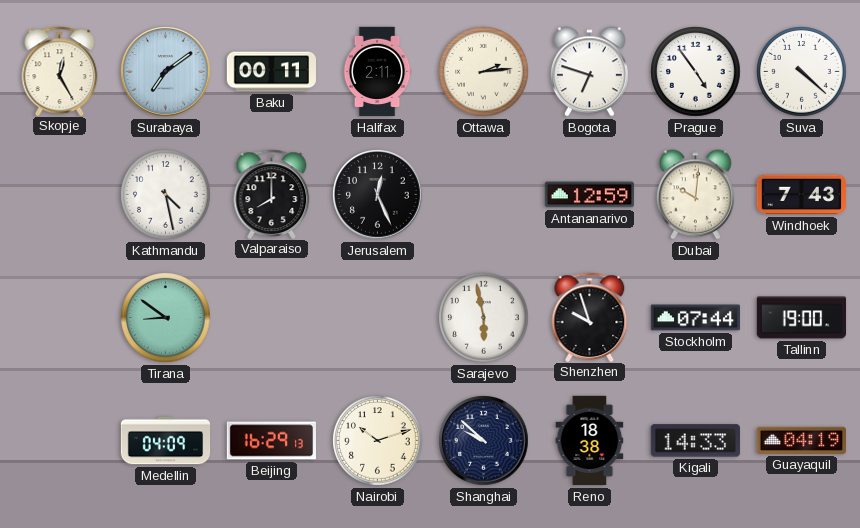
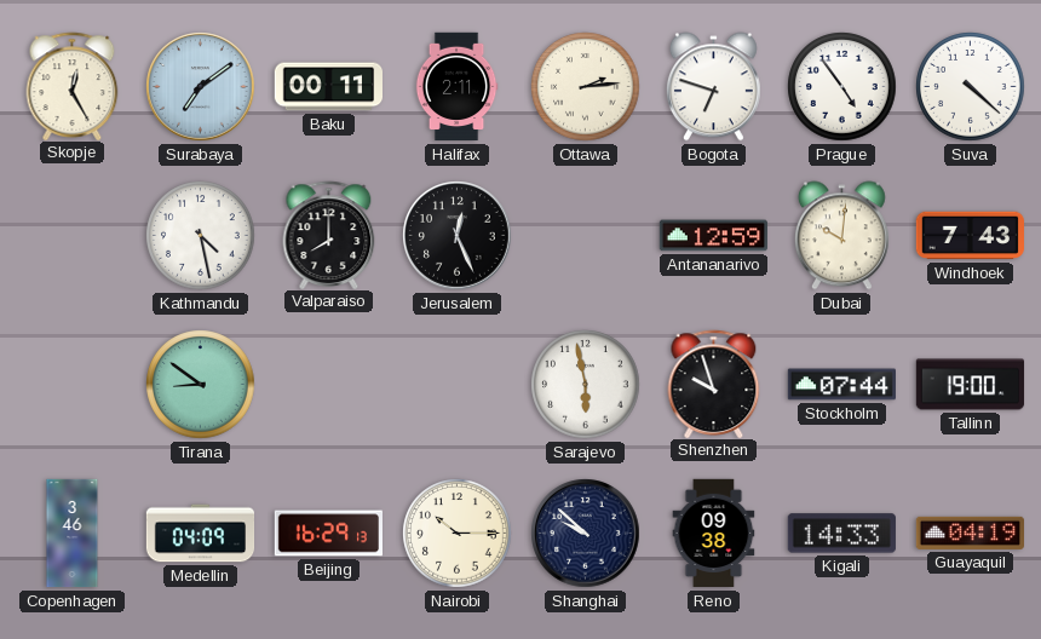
Copenhagen: none -> 3:46 (73, 534)
Nairobi: 10:12 -> 10:15 (458, 534)
Reno: 18:38 -> 09:38 (714, 534)
